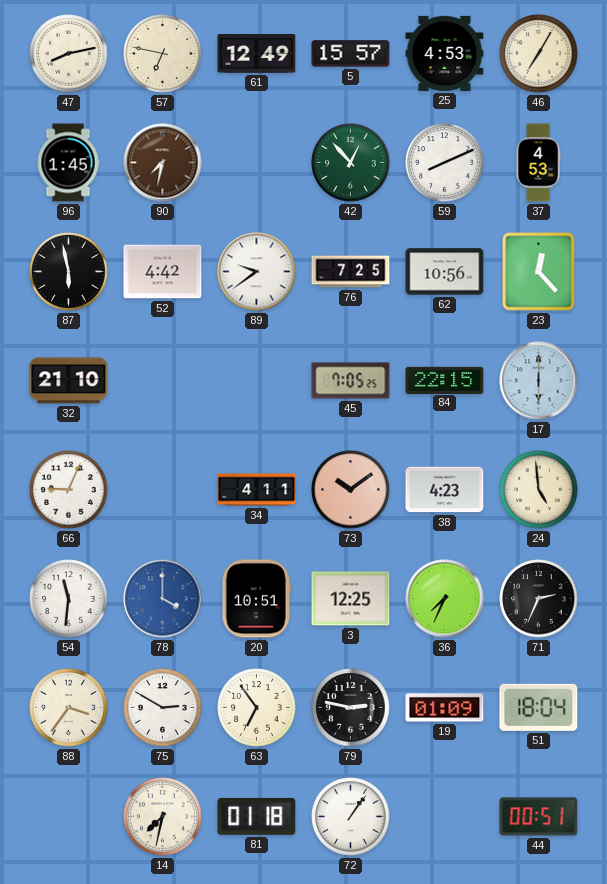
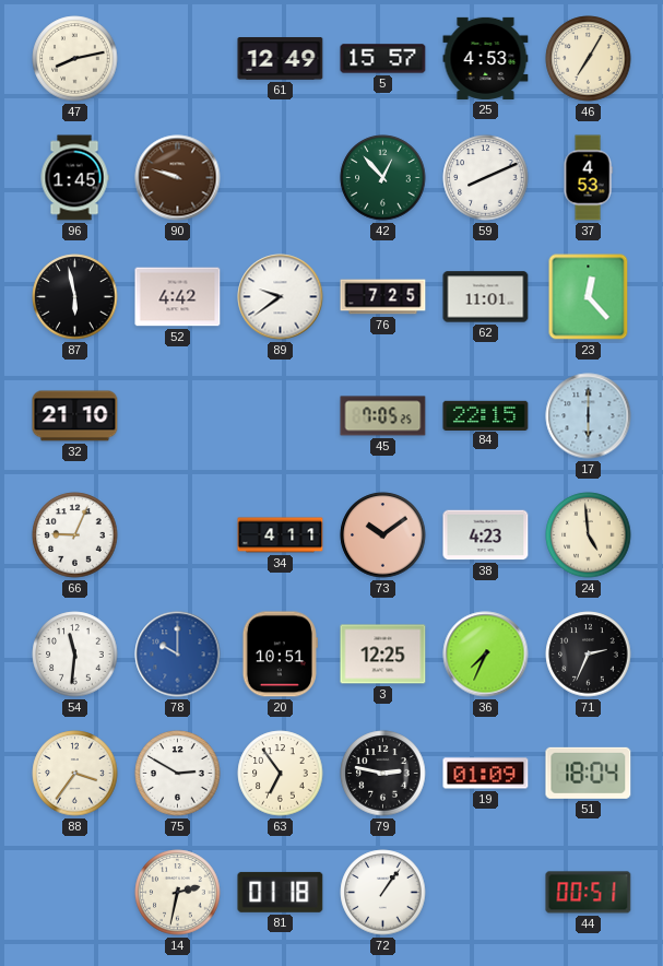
57: 6:47 -> none (163, 54)
90: 7:32 -> 9:48 (178, 178)
62: 10:56 -> 11:01 (486, 297)
78: 4:00 -> 10:00 (178, 655)
14: 7:32 -> 2:32 (178, 893)
